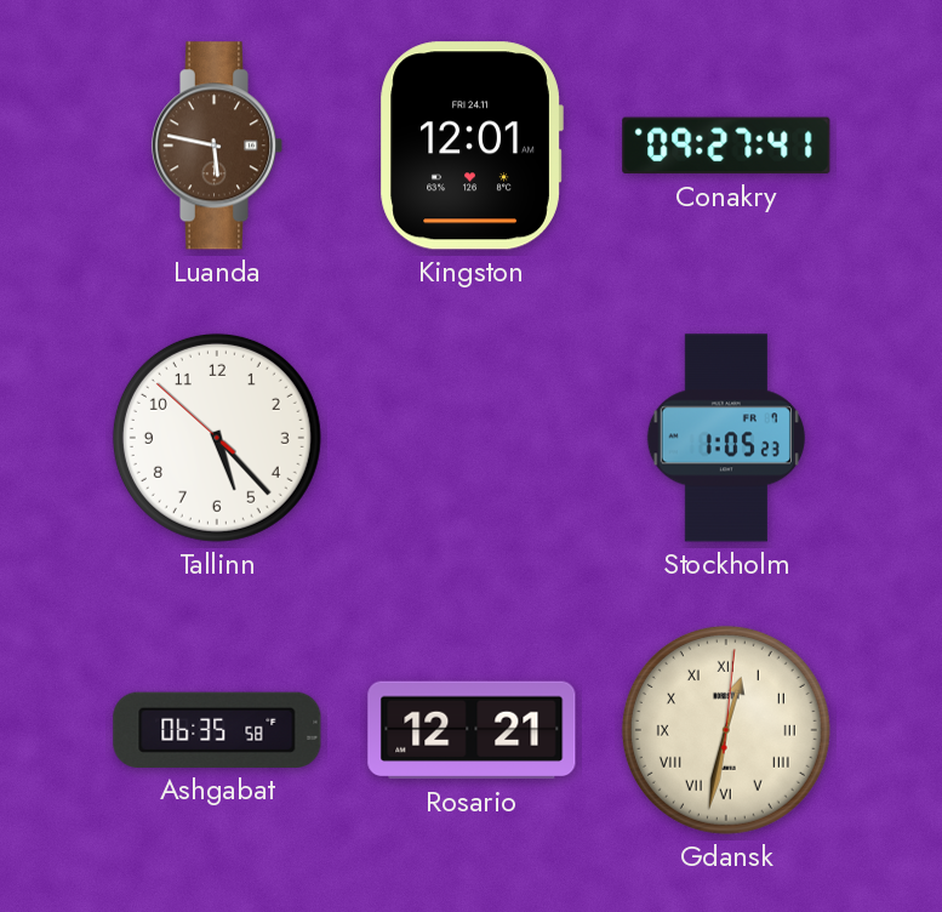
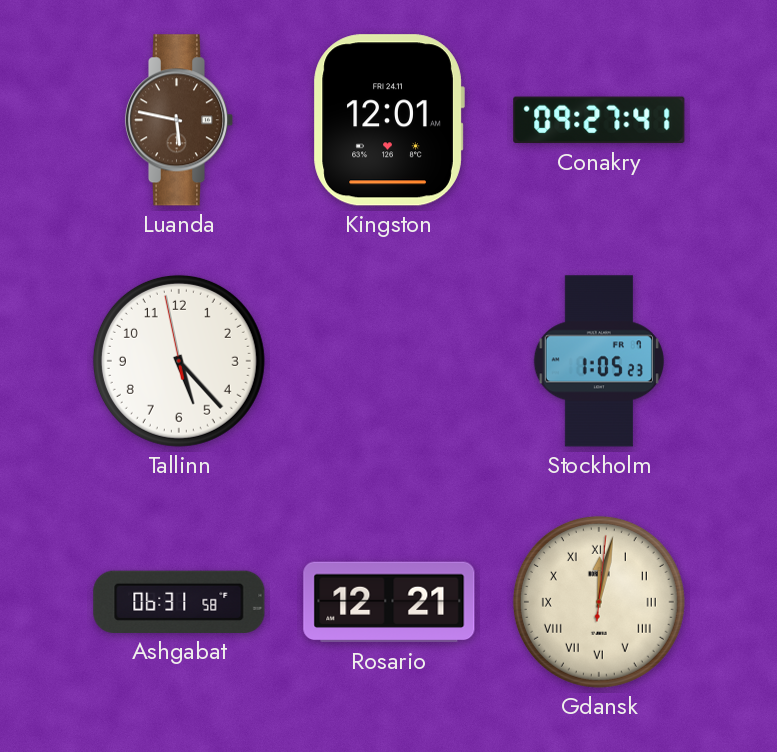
Tallinn: 5:22:52 -> 5:22:58 (179, 361)
Ashgabat: 06:35 -> 06:31 (179, 602)
Gdansk: 12:32 -> 12:02 (599, 602)
